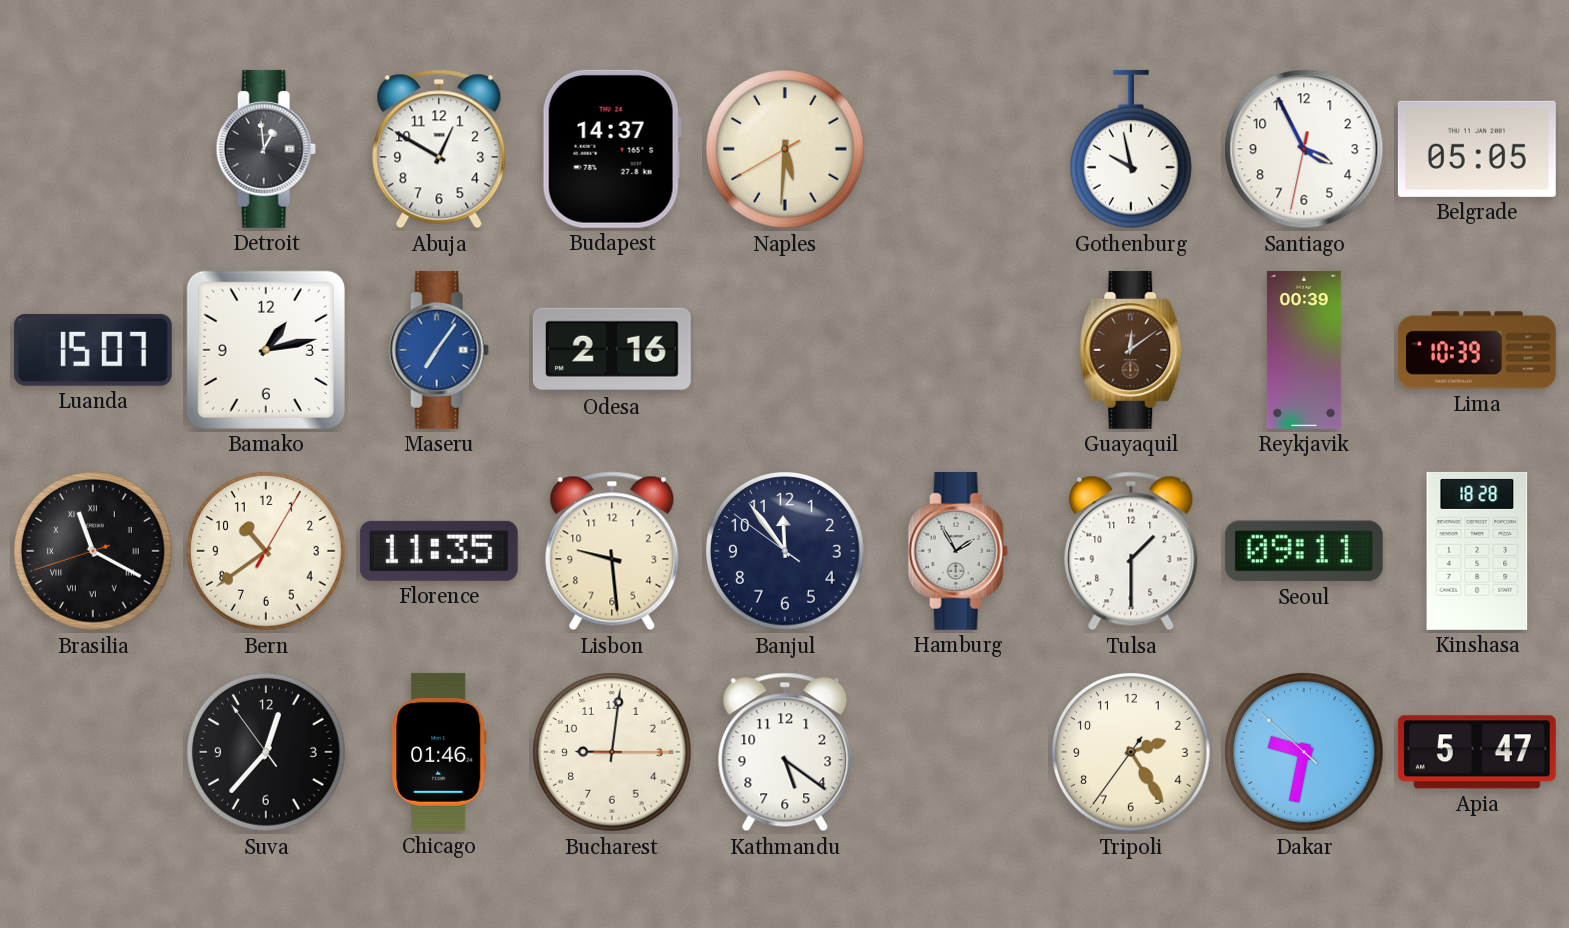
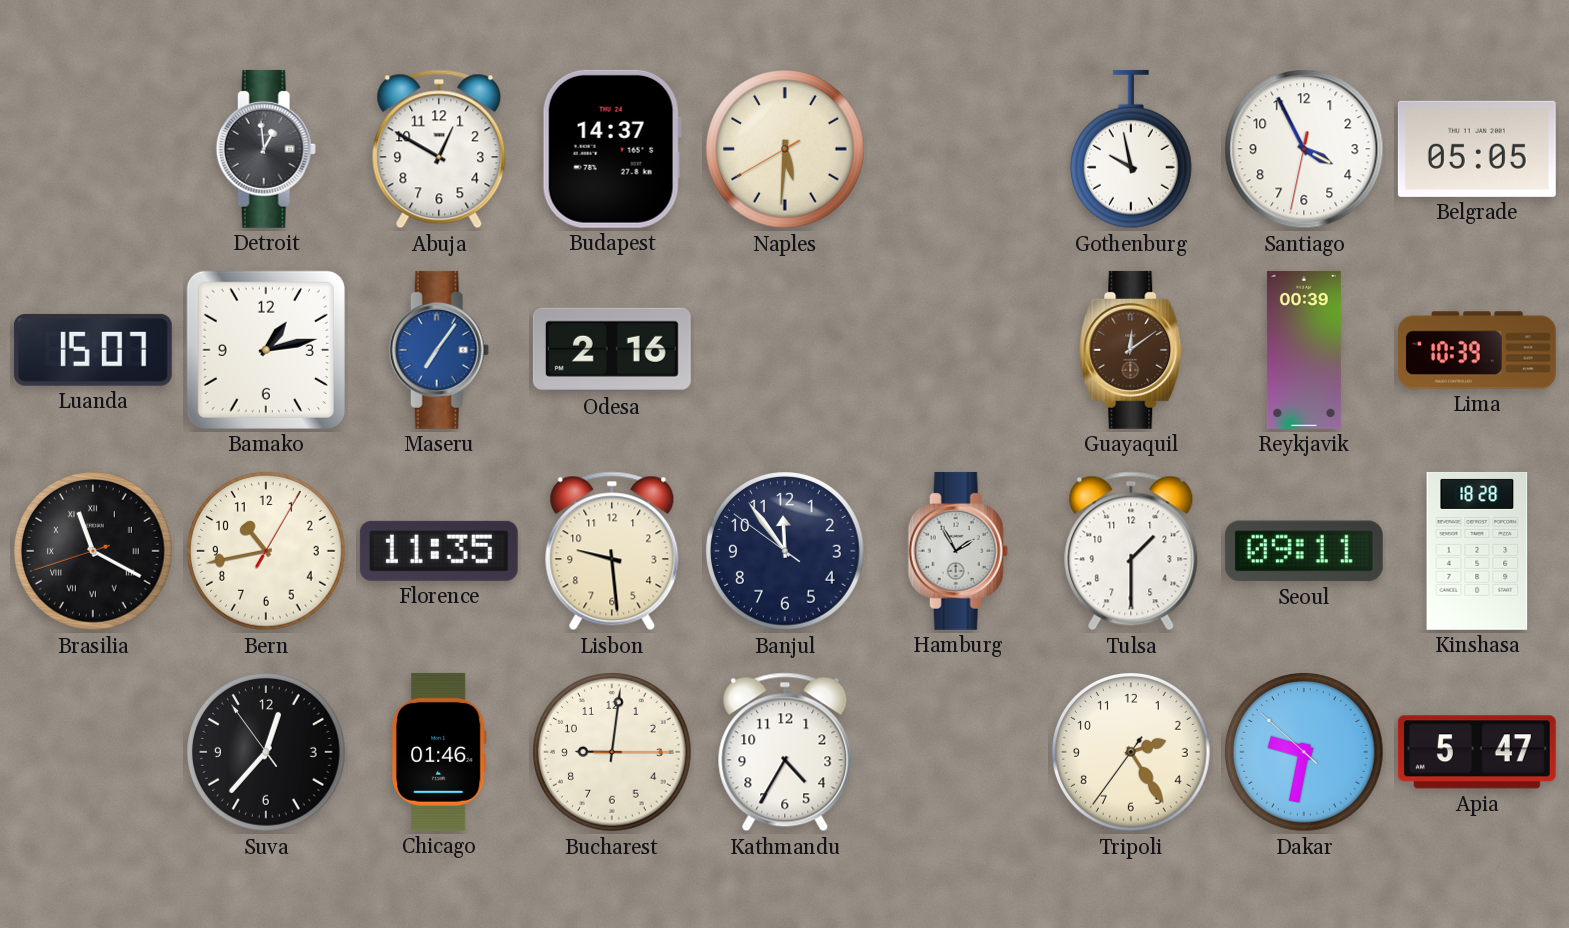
Bern: 10:39 -> 10:43 (267, 552)
Kathmandu: 5:21 -> 4:35 (785, 752)
